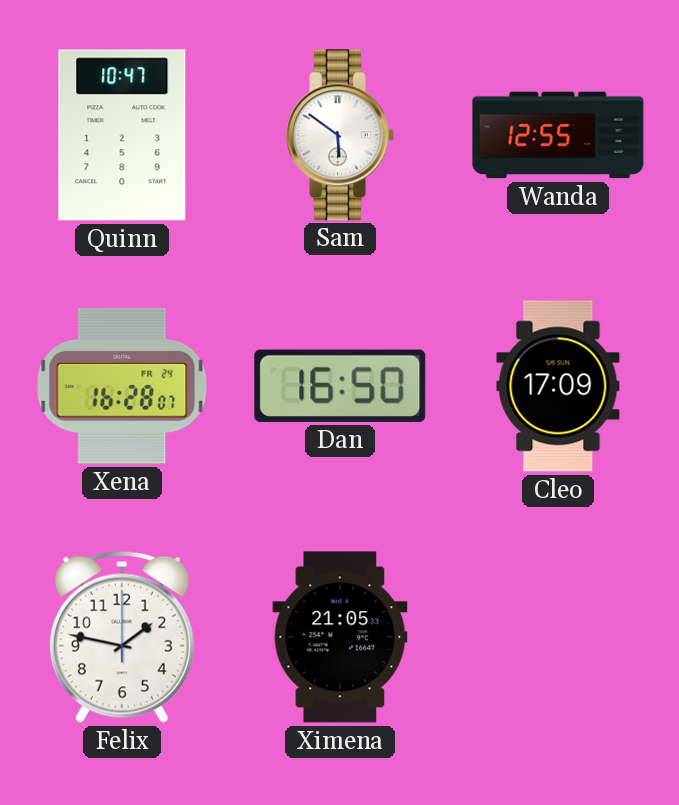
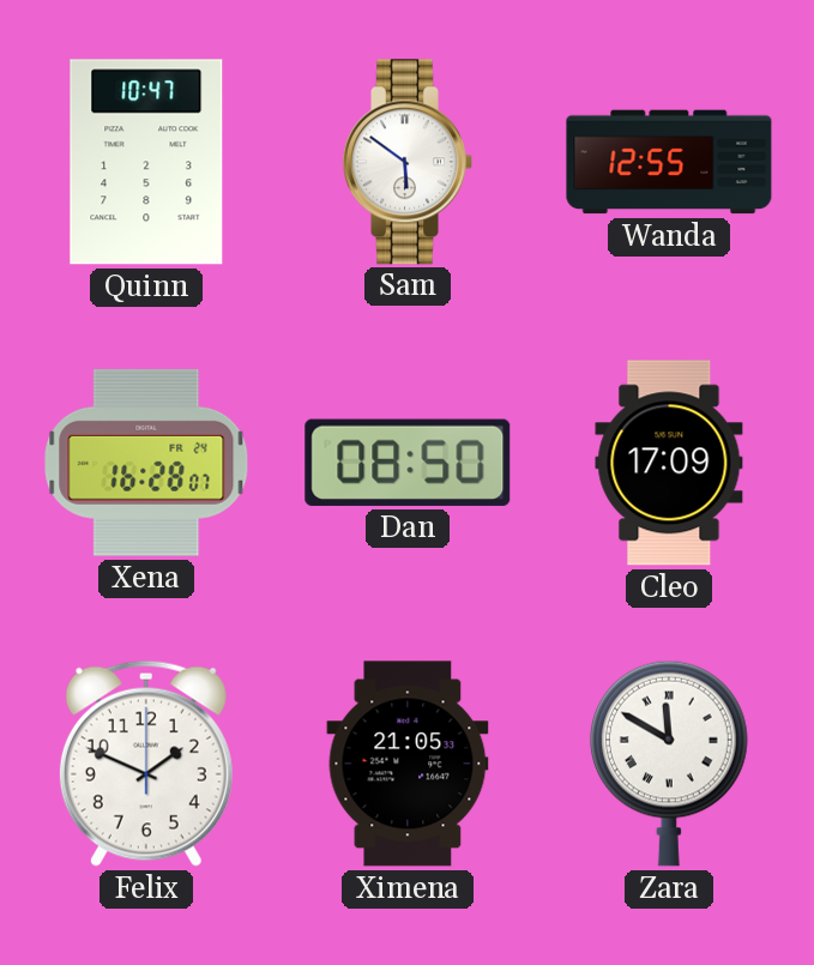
Dan: 16:50 -> 08:50 (408, 463)
Felix: 1:47 -> 1:49 (146, 764)
Zara: none -> 11:50 (669, 764)
